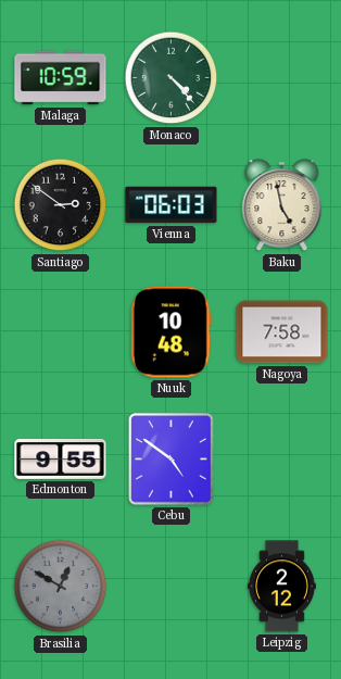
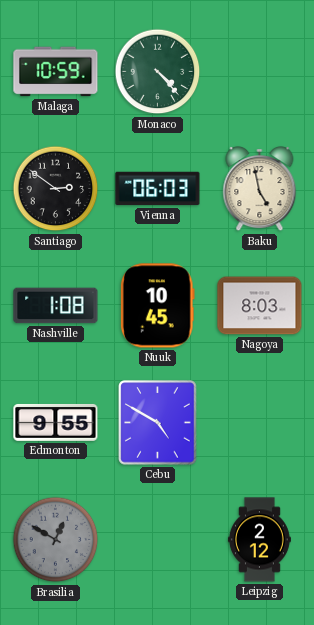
Nashville: none -> 1:08 (56, 306)
Nuuk: 10:48 -> 10:45 (157, 306)
Nagoya: 7:58 -> 8:03 (260, 306)
Cebu: 4:51 -> 4:50 (158, 423)
